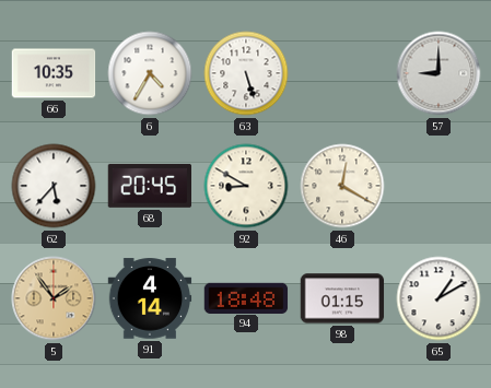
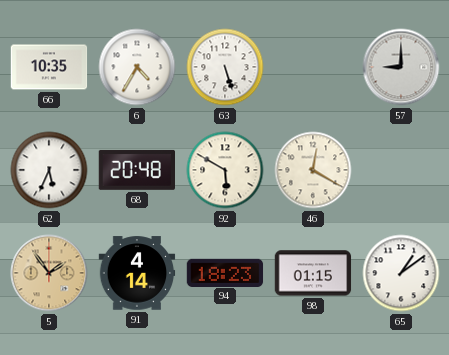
62: 5:37 -> 5:34 (49, 170)
68: 20:45 -> 20:48 (136, 170)
92: 8:50 -> 5:50 (225, 170)
94: 18:48 -> 18:23 (225, 272)
65: 1:10 -> 1:09 (401, 273)
